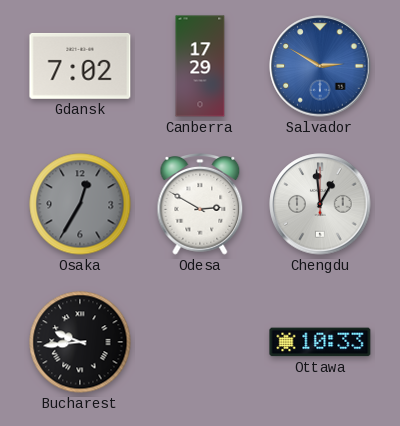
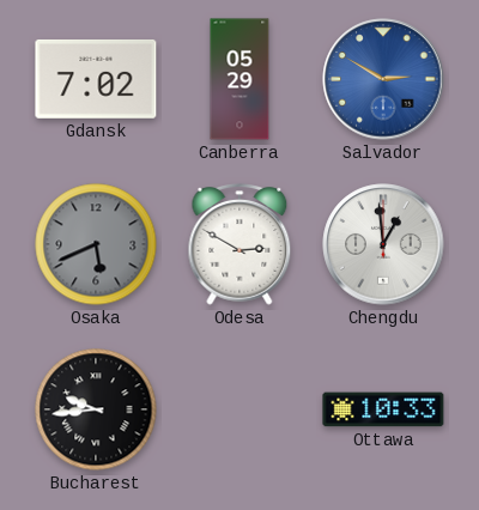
Canberra: 17:29 -> 05:29 (239, 79)
Osaka: 12:35 -> 5:41 (96, 244)
